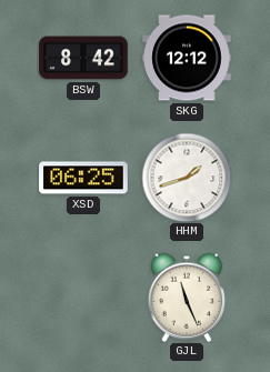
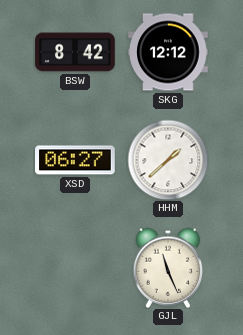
XSD: 06:25 -> 06:27 (75, 160)
HHM: 1:42 -> 1:38 (168, 160)
